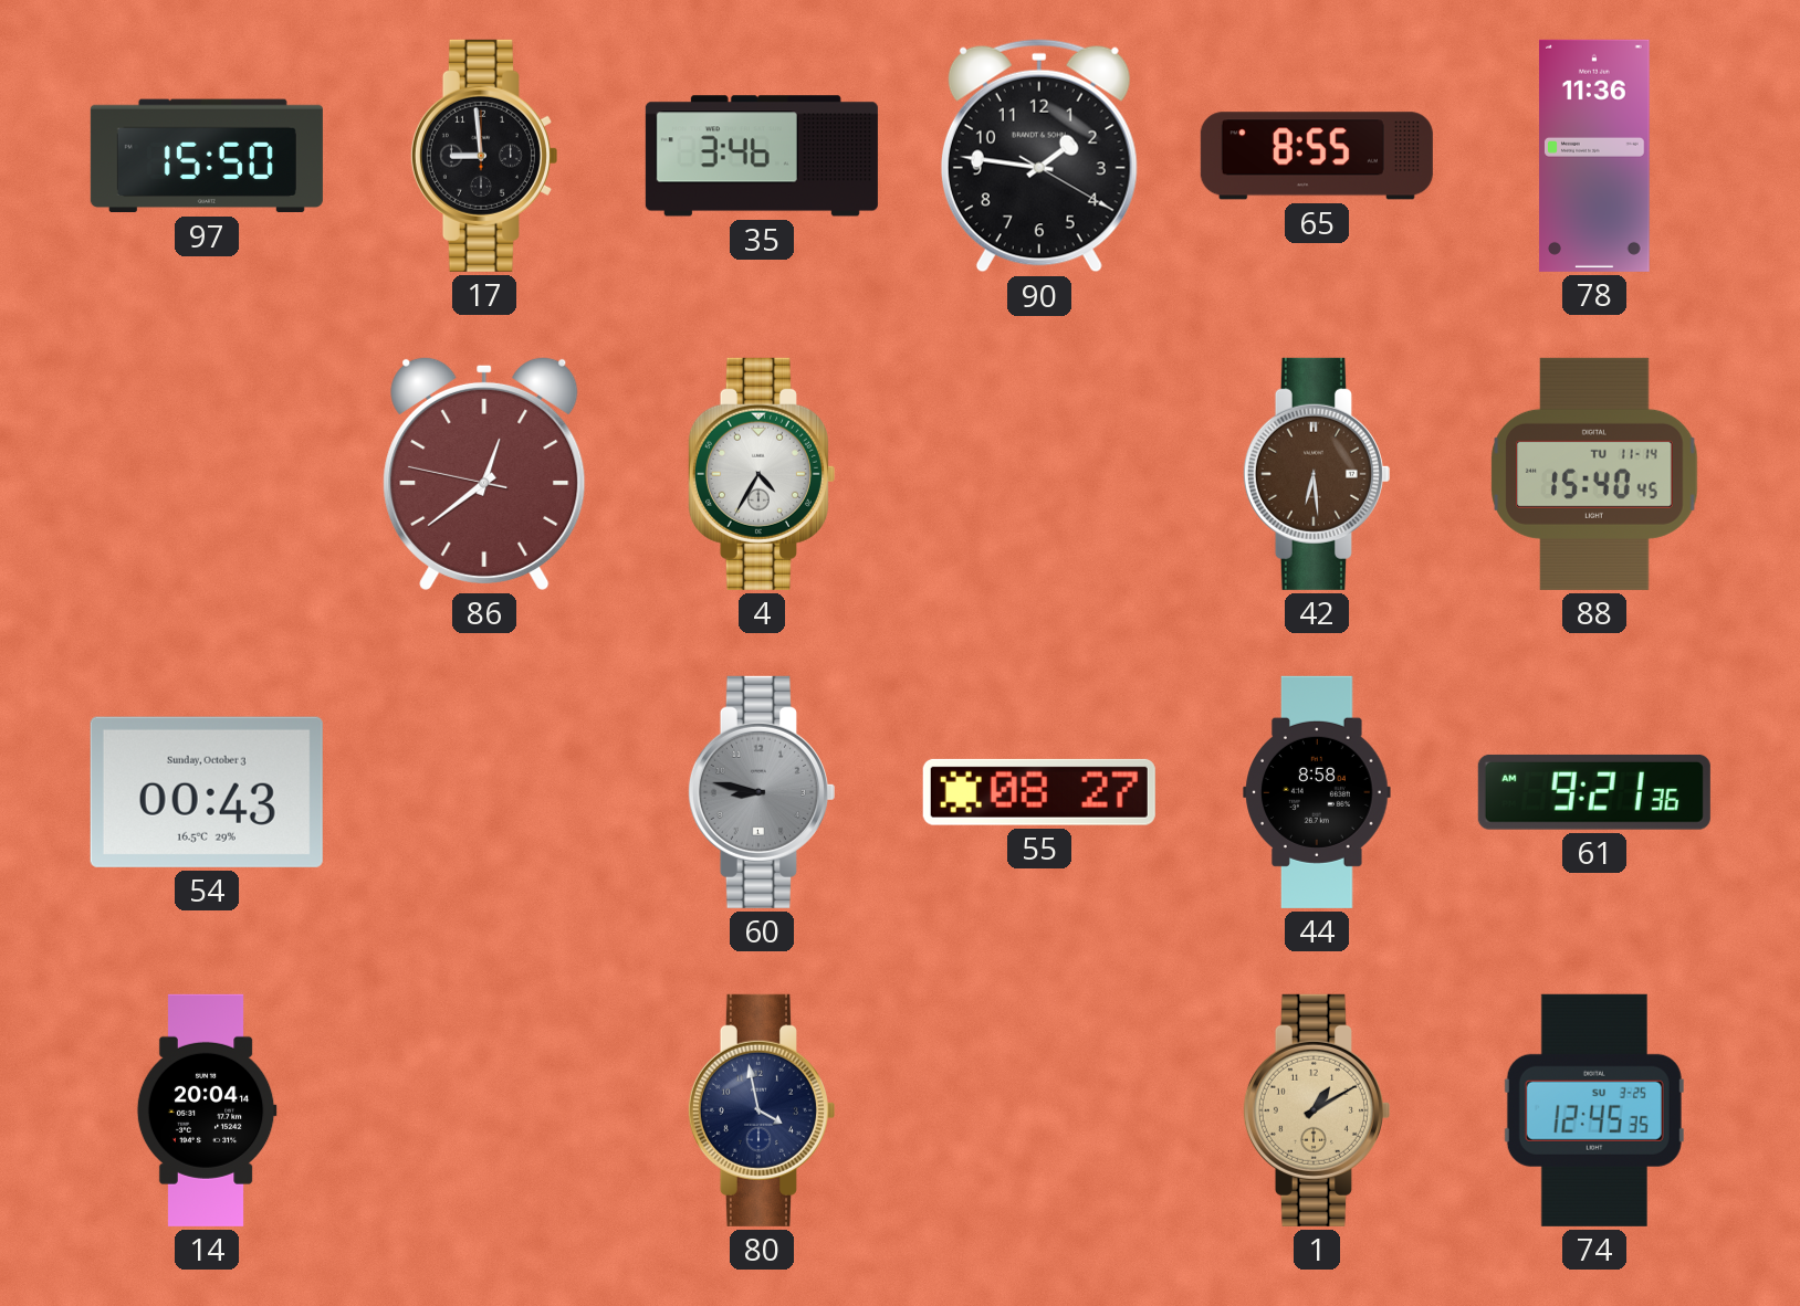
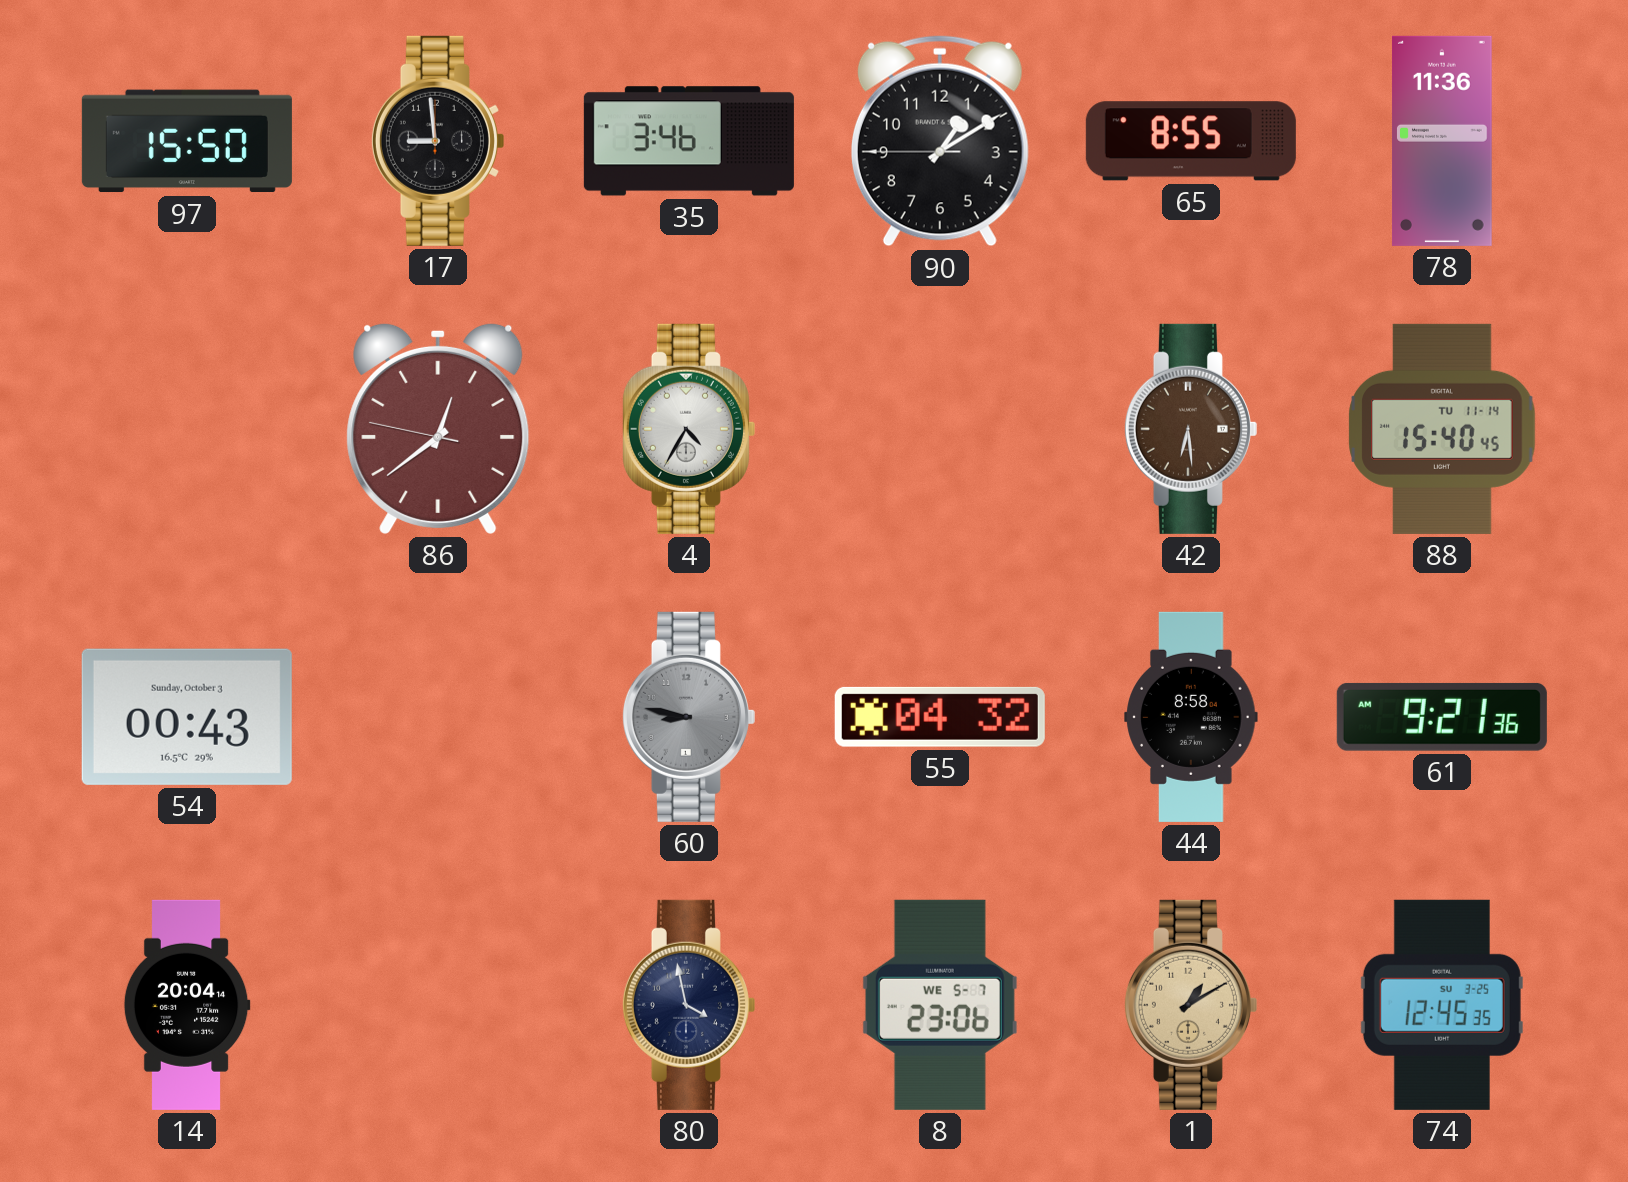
90: 1:46 -> 1:09 (940, 141)
55: 08:27 -> 04:32 (940, 717)
8: none -> 23:06 (940, 1005)
